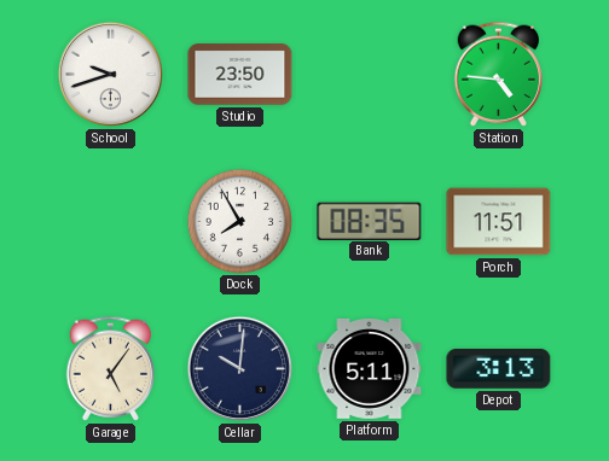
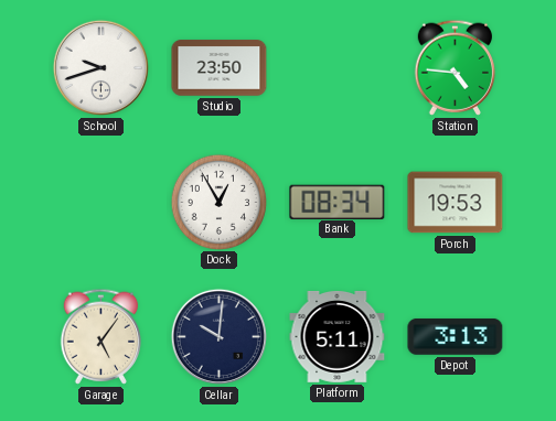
Dock: 7:55 -> 12:55 (218, 202)
Bank: 08:35 -> 08:34 (338, 202)
Porch: 11:51 -> 19:53 (456, 203)
